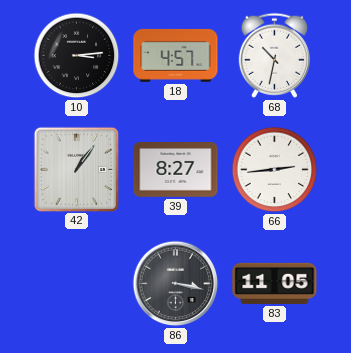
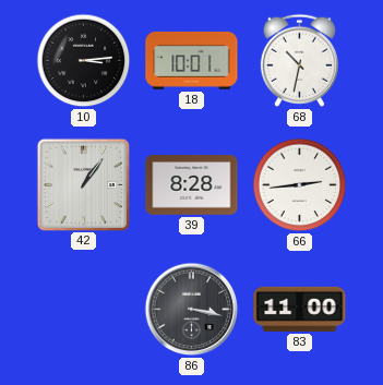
18: 4:57 -> 10:01 (192, 60)
39: 8:27 -> 8:28 (192, 185)
83: 11:05 -> 11:00 (300, 309)
